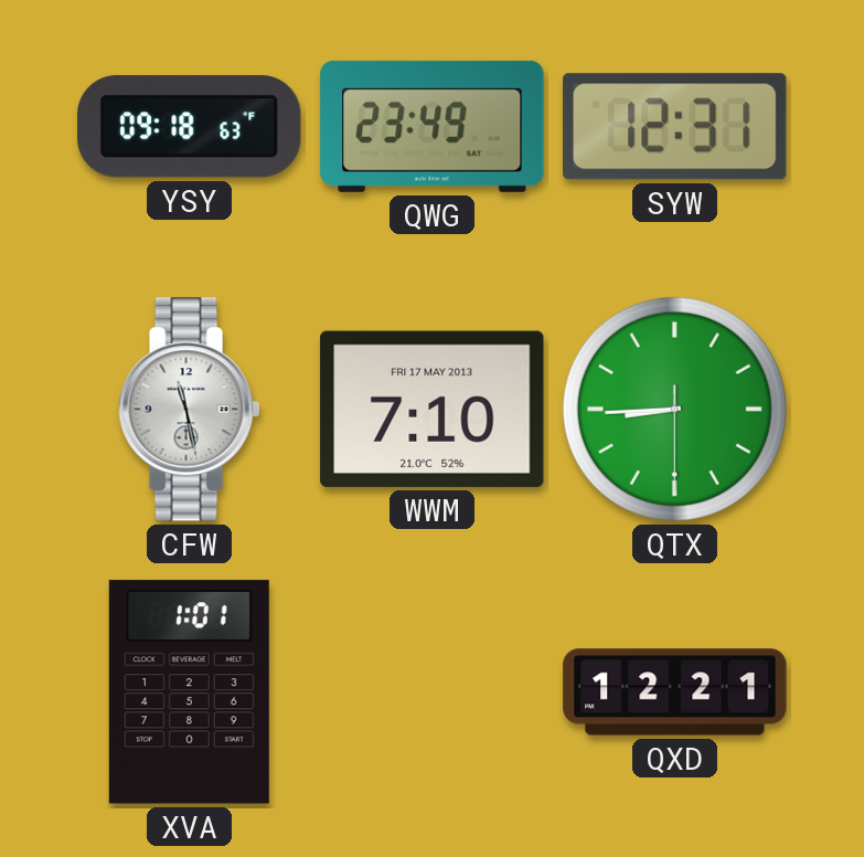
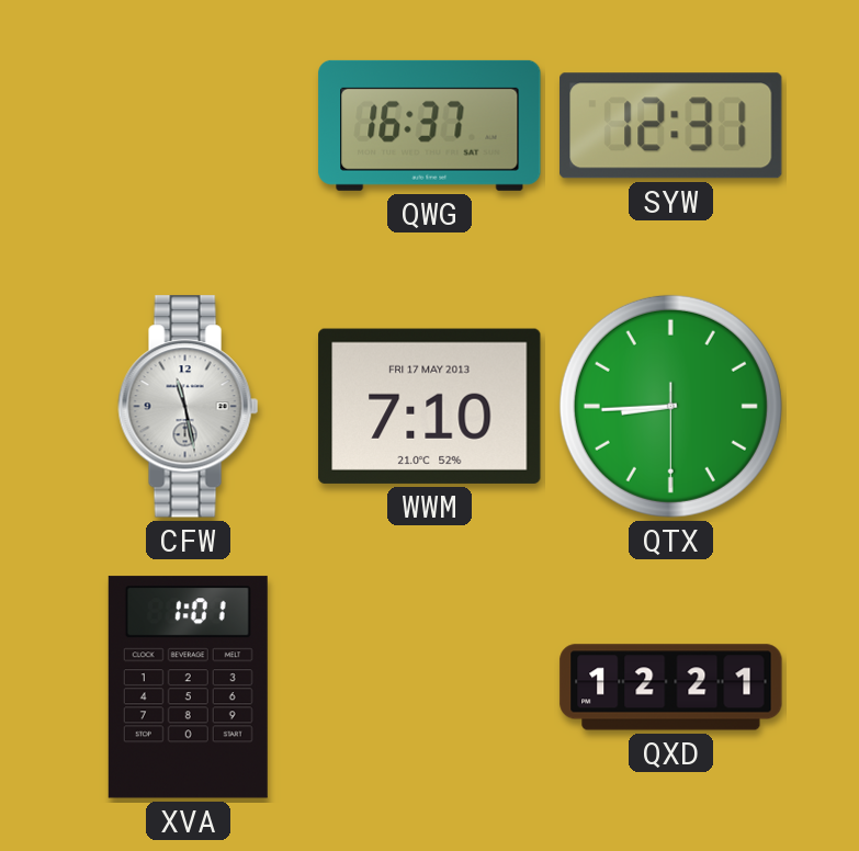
YSY: 09:18 -> none (190, 127)
QWG: 23:49 -> 16:37 (430, 125)
